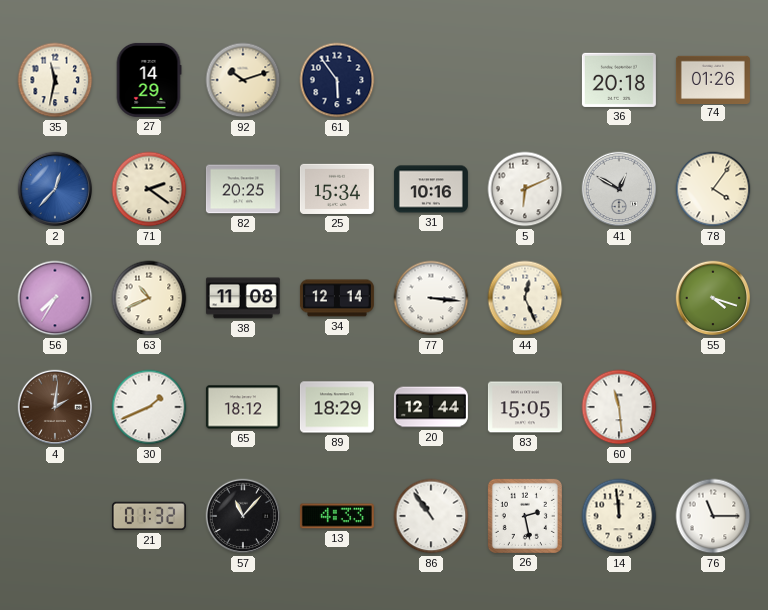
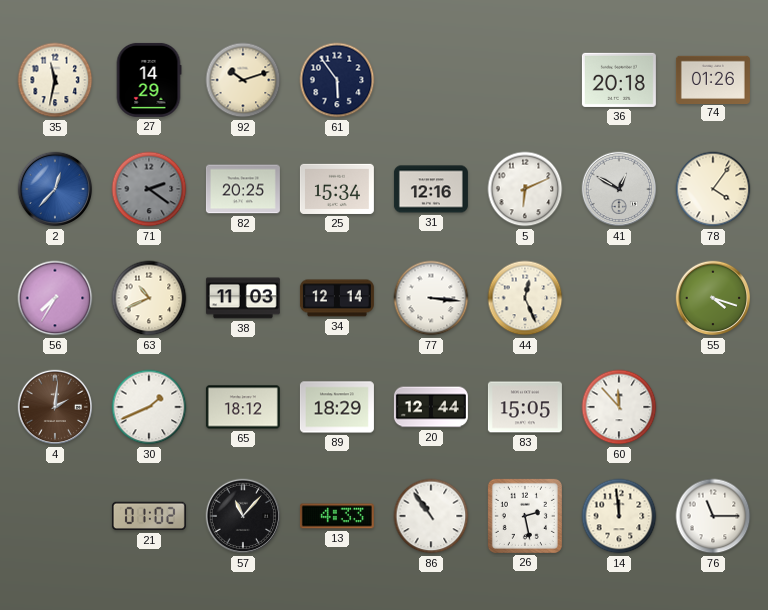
71 dial: cream -> grey (149, 189)
31: 10:16 -> 12:16 (431, 189)
38: 11:08 -> 11:03 (243, 298)
60: 11:29 -> 11:53 (619, 407)
21: 01:32 -> 01:02 (149, 516)
